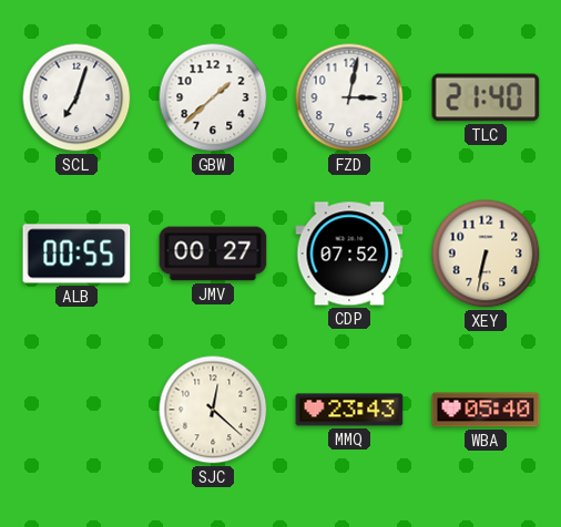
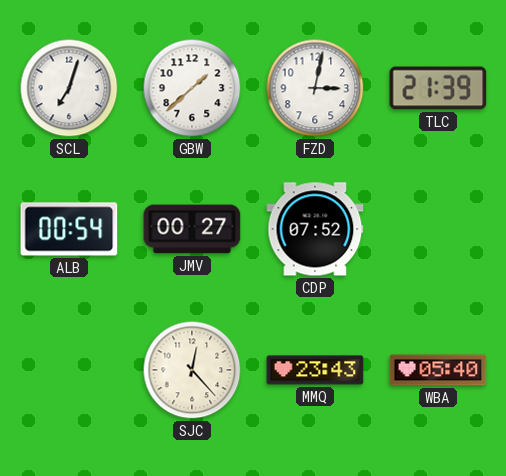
TLC: 21:40 -> 21:39 (438, 88)
ALB: 00:55 -> 00:54 (69, 229)
XEY: 6:32 -> none (486, 254)
SJC: 12:22 -> 12:23 (192, 370)
